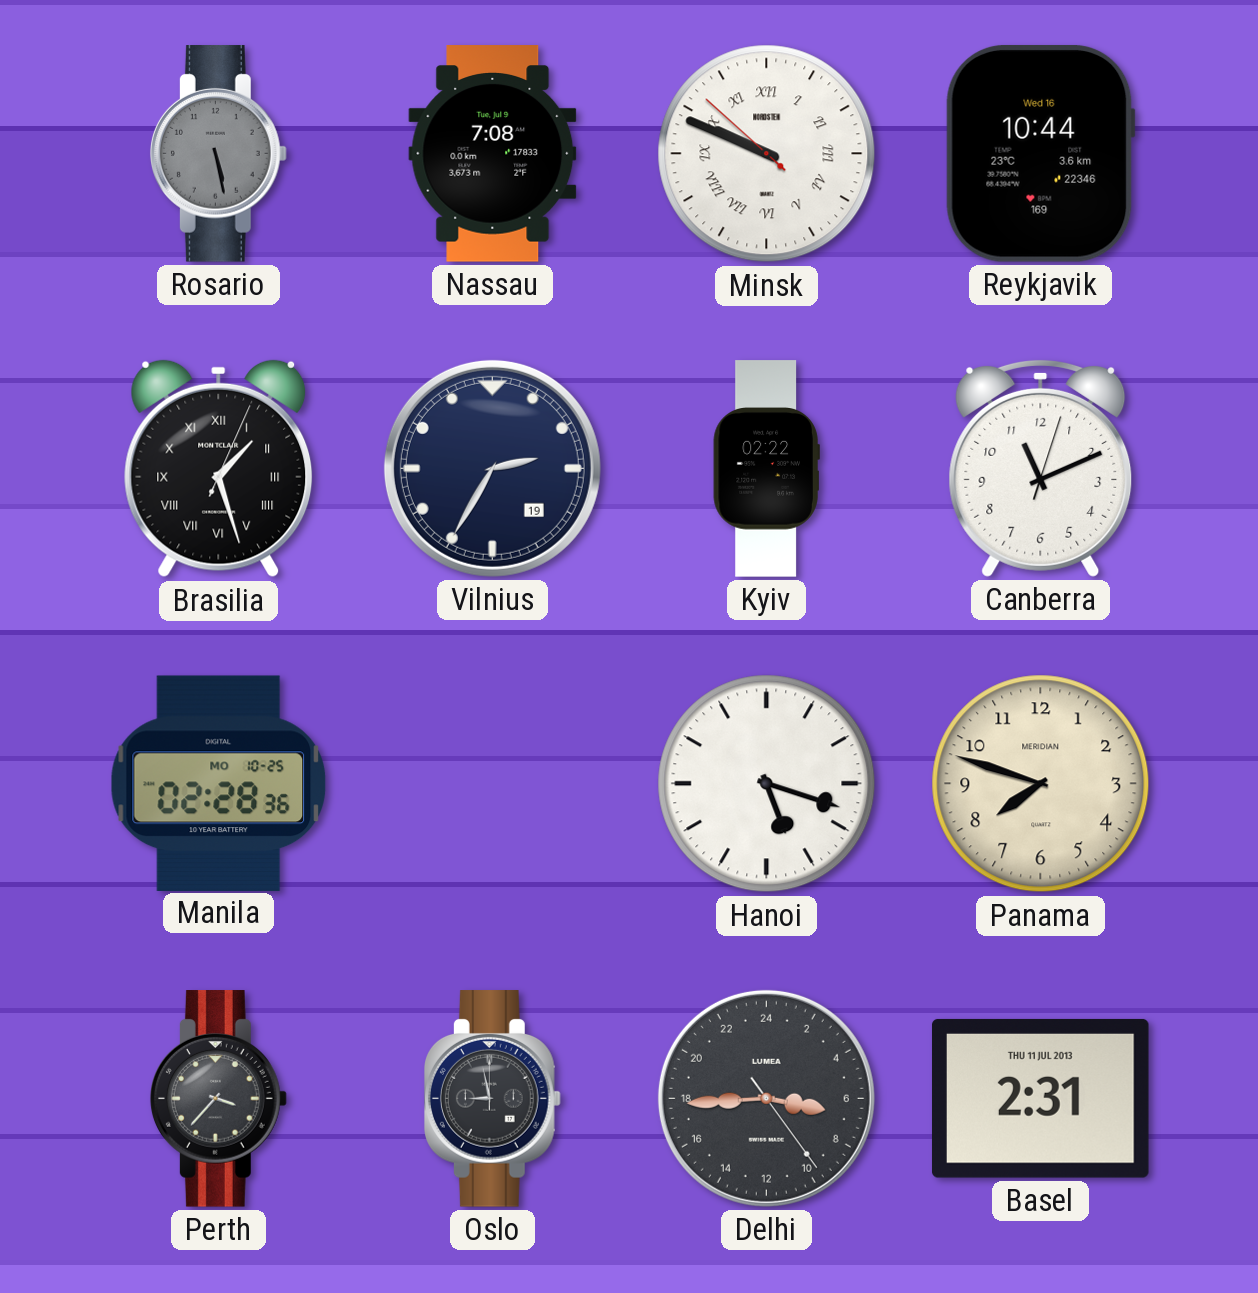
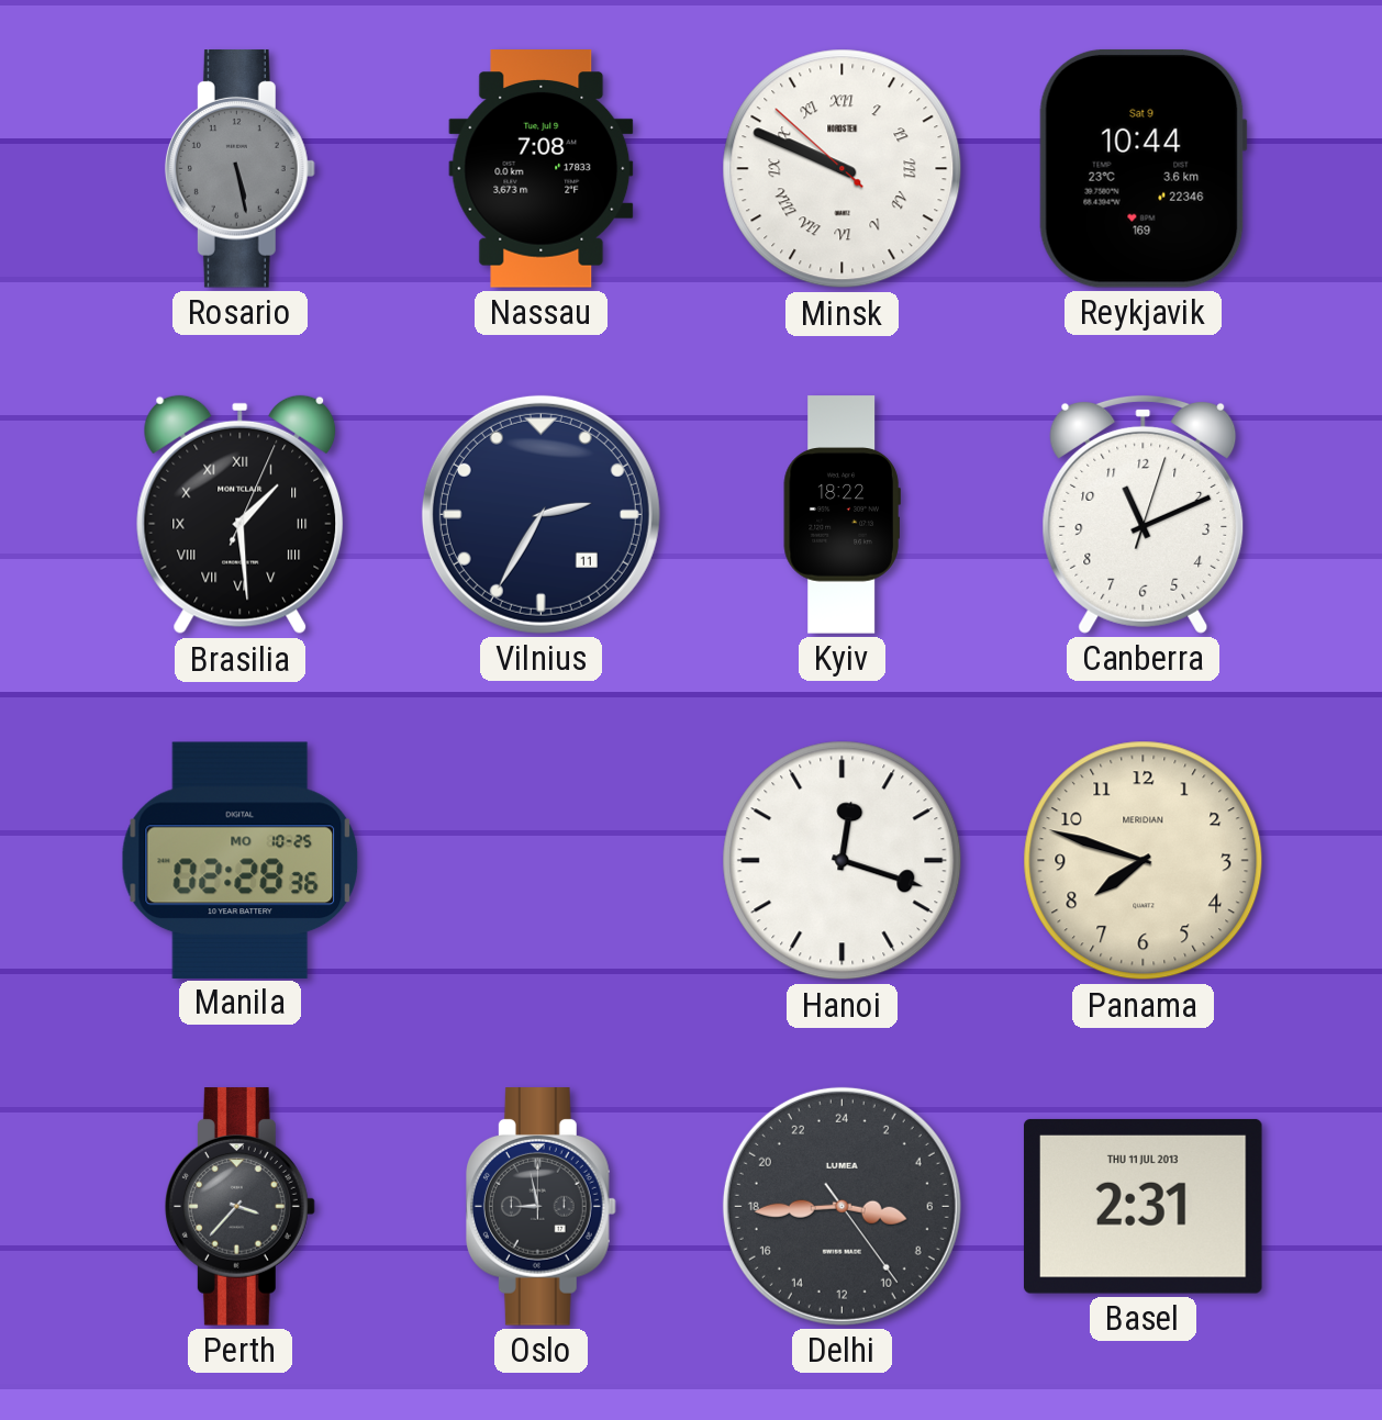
Reykjavik date: Wed 16 -> Sat 9 (1143, 168)
Brasilia: 1:27 -> 1:29 (241, 515)
Vilnius date: 19 -> 11 (540, 514)
Kyiv: 02:22 -> 18:22 (842, 515)
Hanoi: 5:18 -> 12:18 (843, 861)
